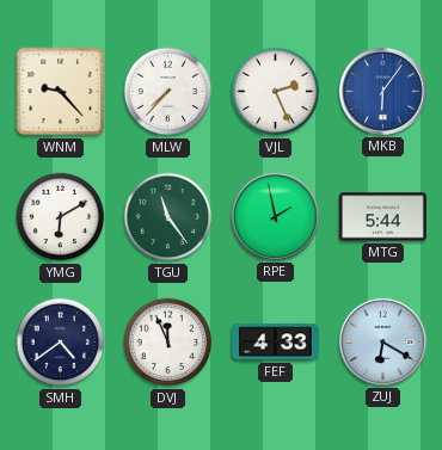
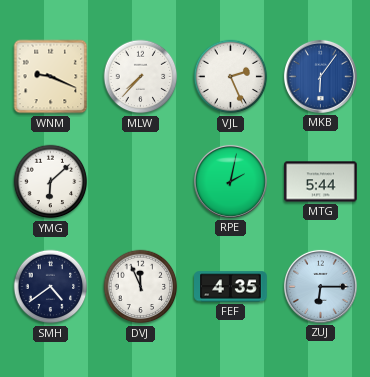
WNM: 9:23 -> 9:19 (51, 77)
YMG: 6:10 -> 6:08 (51, 182)
TGU: 11:24 -> none (168, 217)
RPE: 1:58 -> 2:02 (230, 181)
FEF: 4:33 -> 4:35 (231, 287)
ZUJ: 6:20 -> 6:15 (320, 286)
